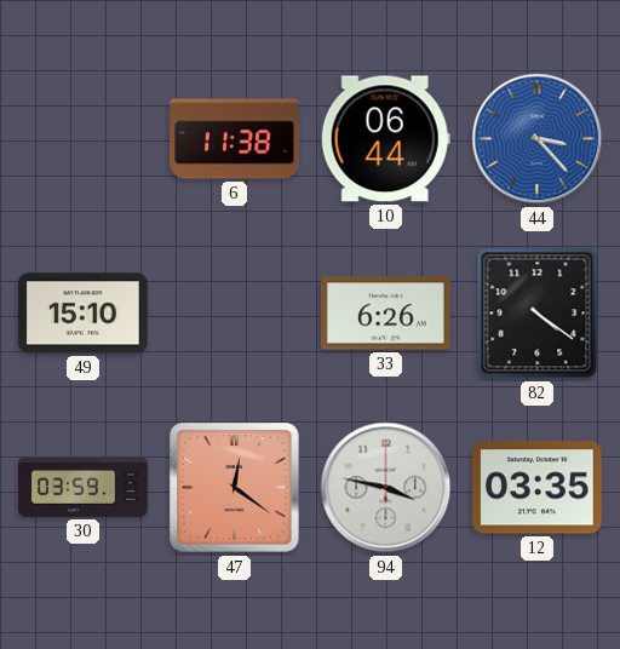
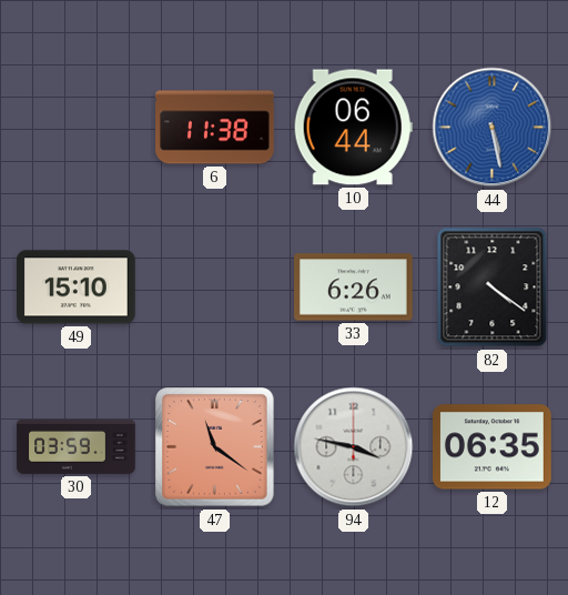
44: 3:23 -> 5:28 (493, 128)
47: 12:21 -> 11:21 (215, 447)
12: 03:35 -> 06:35 (493, 447)
